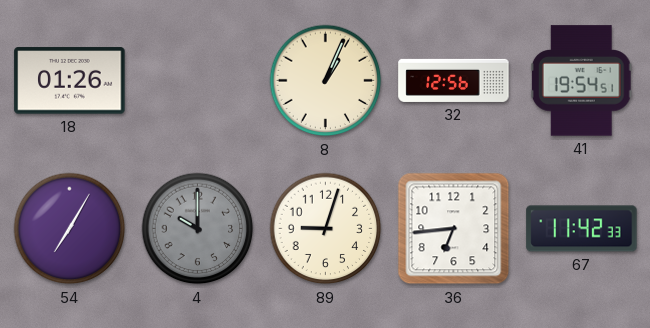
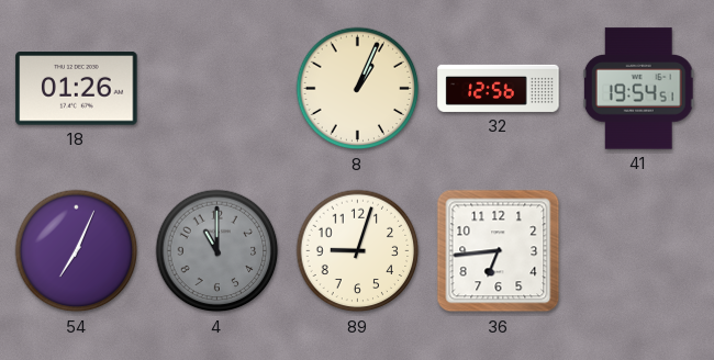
54: 7:05 -> 7:04 (77, 251)
4: 10:00 -> 11:00 (217, 251)
67: 11:42 -> none (582, 229)
